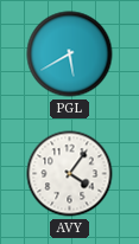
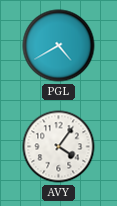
PGL: 5:40 -> 4:40 (59, 46)
